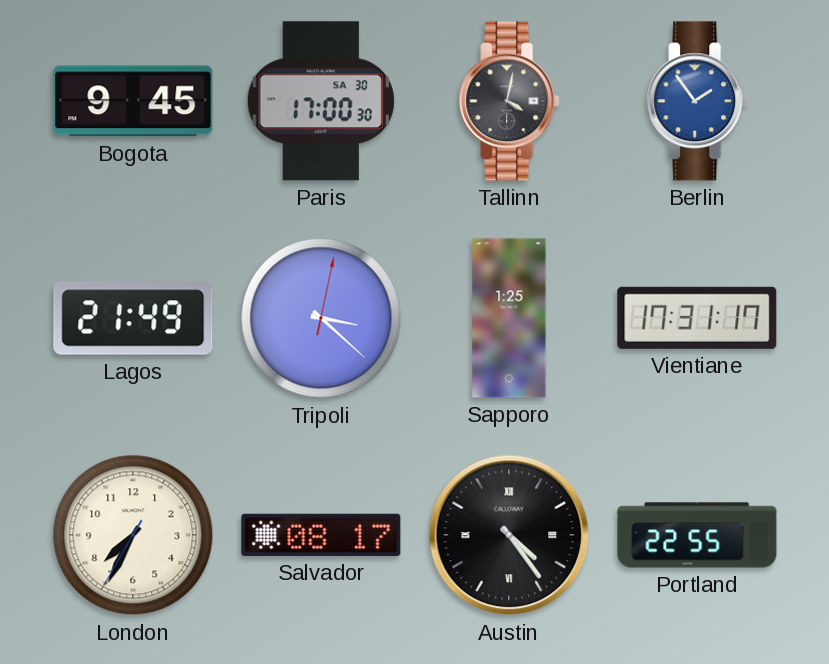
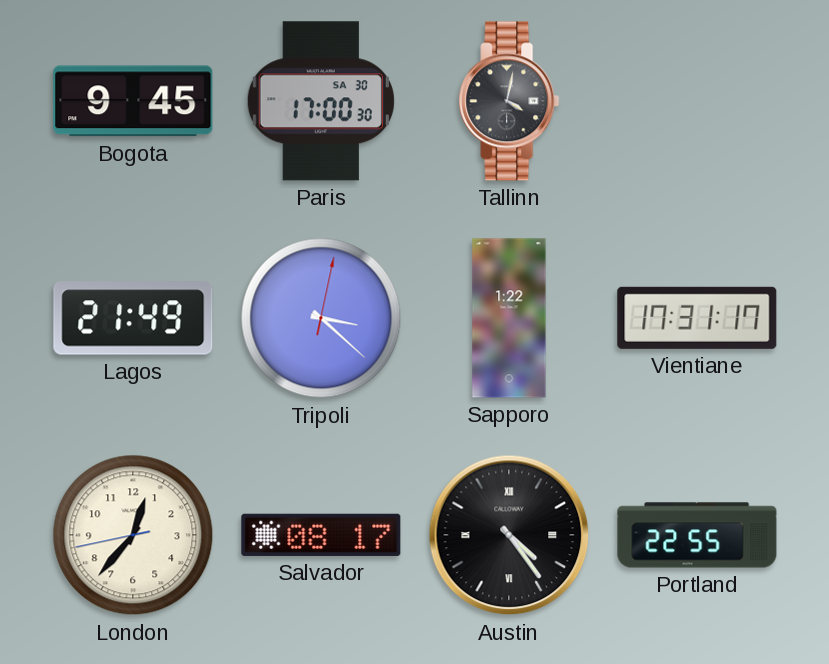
Berlin: 1:54 -> none (697, 101)
Sapporo: 1:25 -> 1:22 (509, 318)
London: 7:34 -> 12:36 (133, 535)
